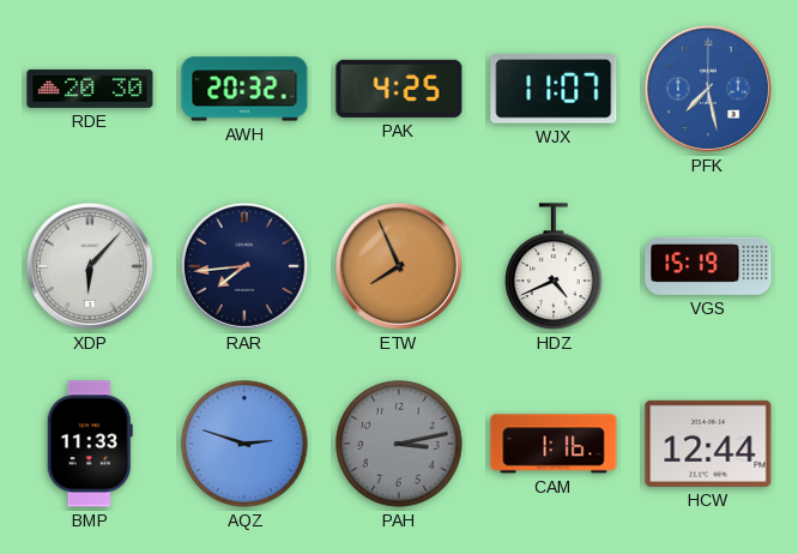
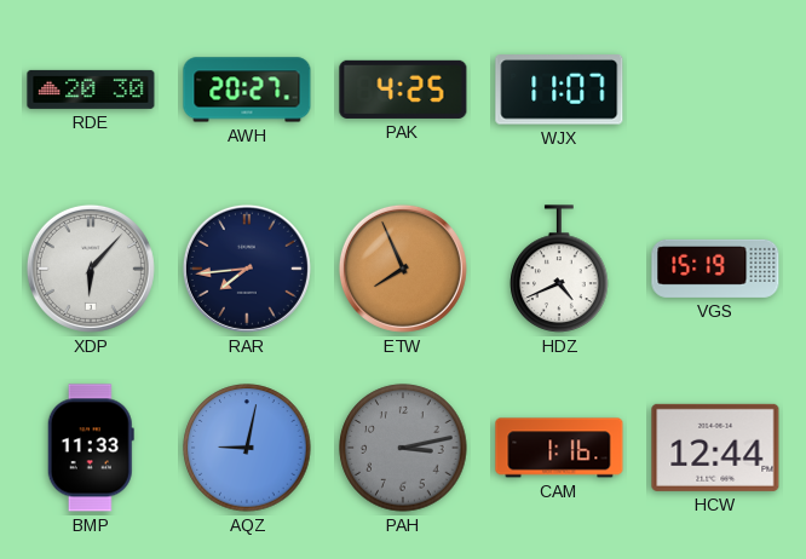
AWH: 20:32 -> 20:27 (247, 90)
PFK: 7:28 -> none (708, 89)
AQZ: 2:48 -> 9:02 (247, 448)
